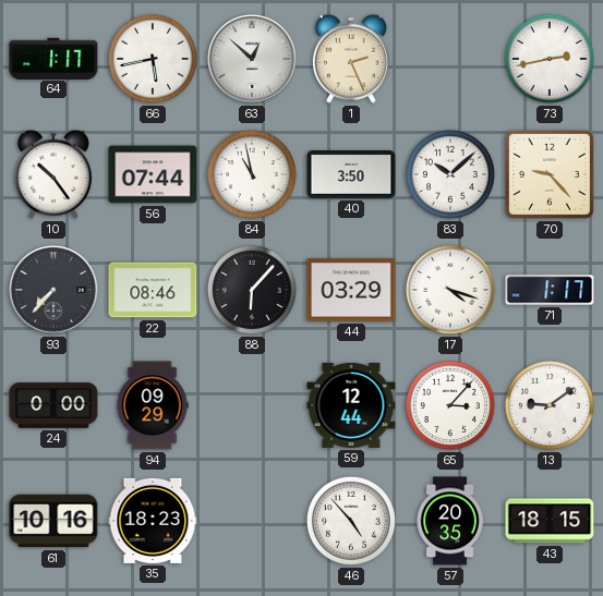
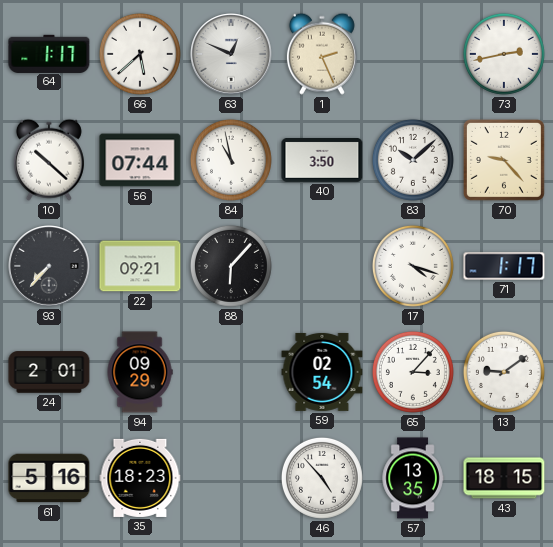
66: 5:43 -> 5:38 (140, 54)
63: 12:52 -> 12:49 (231, 54)
10: 10:24 -> 10:22 (49, 160)
22: 08:46 -> 09:21 (140, 266)
44: 03:29 -> none (351, 290)
24: 0:00 -> 2:01 (49, 372)
59: 12:44 -> 02:54 (322, 372)
61: 10:16 -> 5:16 (49, 478)
57: 20:35 -> 13:35 (413, 478)
